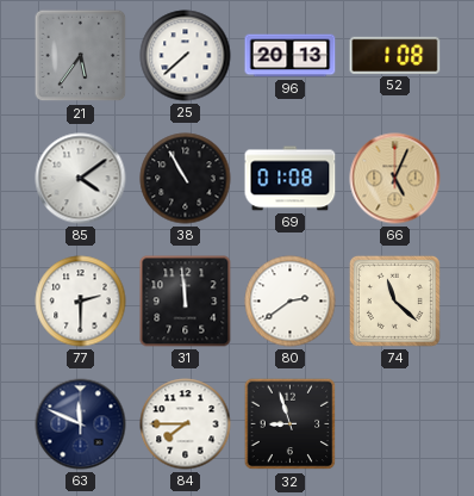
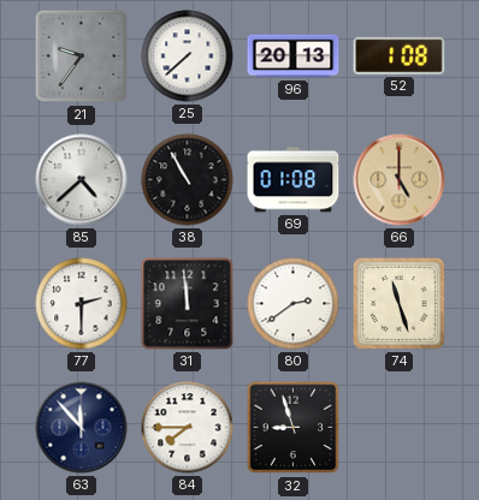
21: 5:36 -> 9:36 (82, 56)
85: 4:09 -> 4:38 (82, 180)
66: 5:04 -> 5:00 (400, 180)
74: 11:22 -> 11:27 (398, 303)
63: 11:49 -> 11:53 (82, 428)
